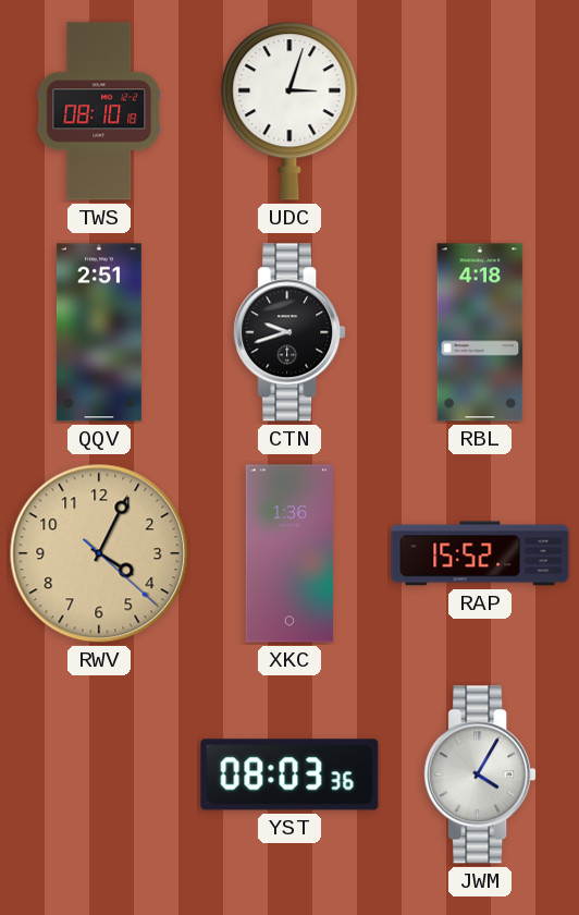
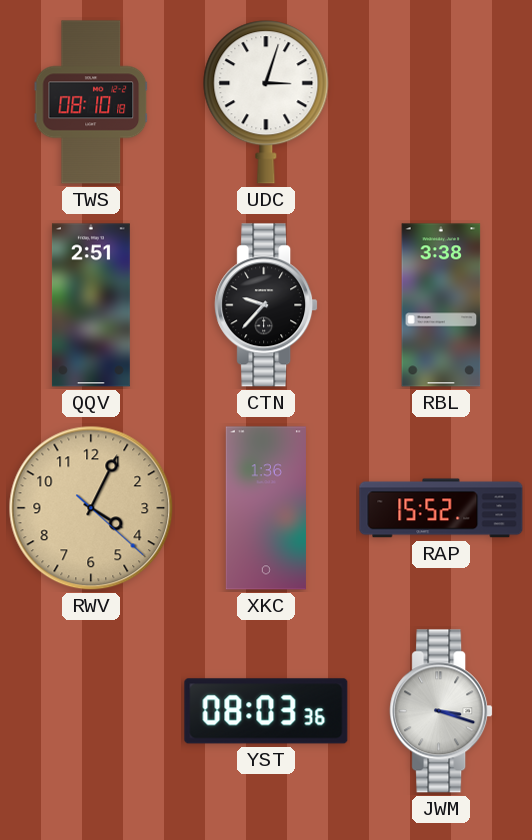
CTN: 9:42 -> 9:37 (266, 305)
RBL: 4:18 -> 3:38 (441, 305)
JWM: 4:05 -> 3:18 (441, 711)
